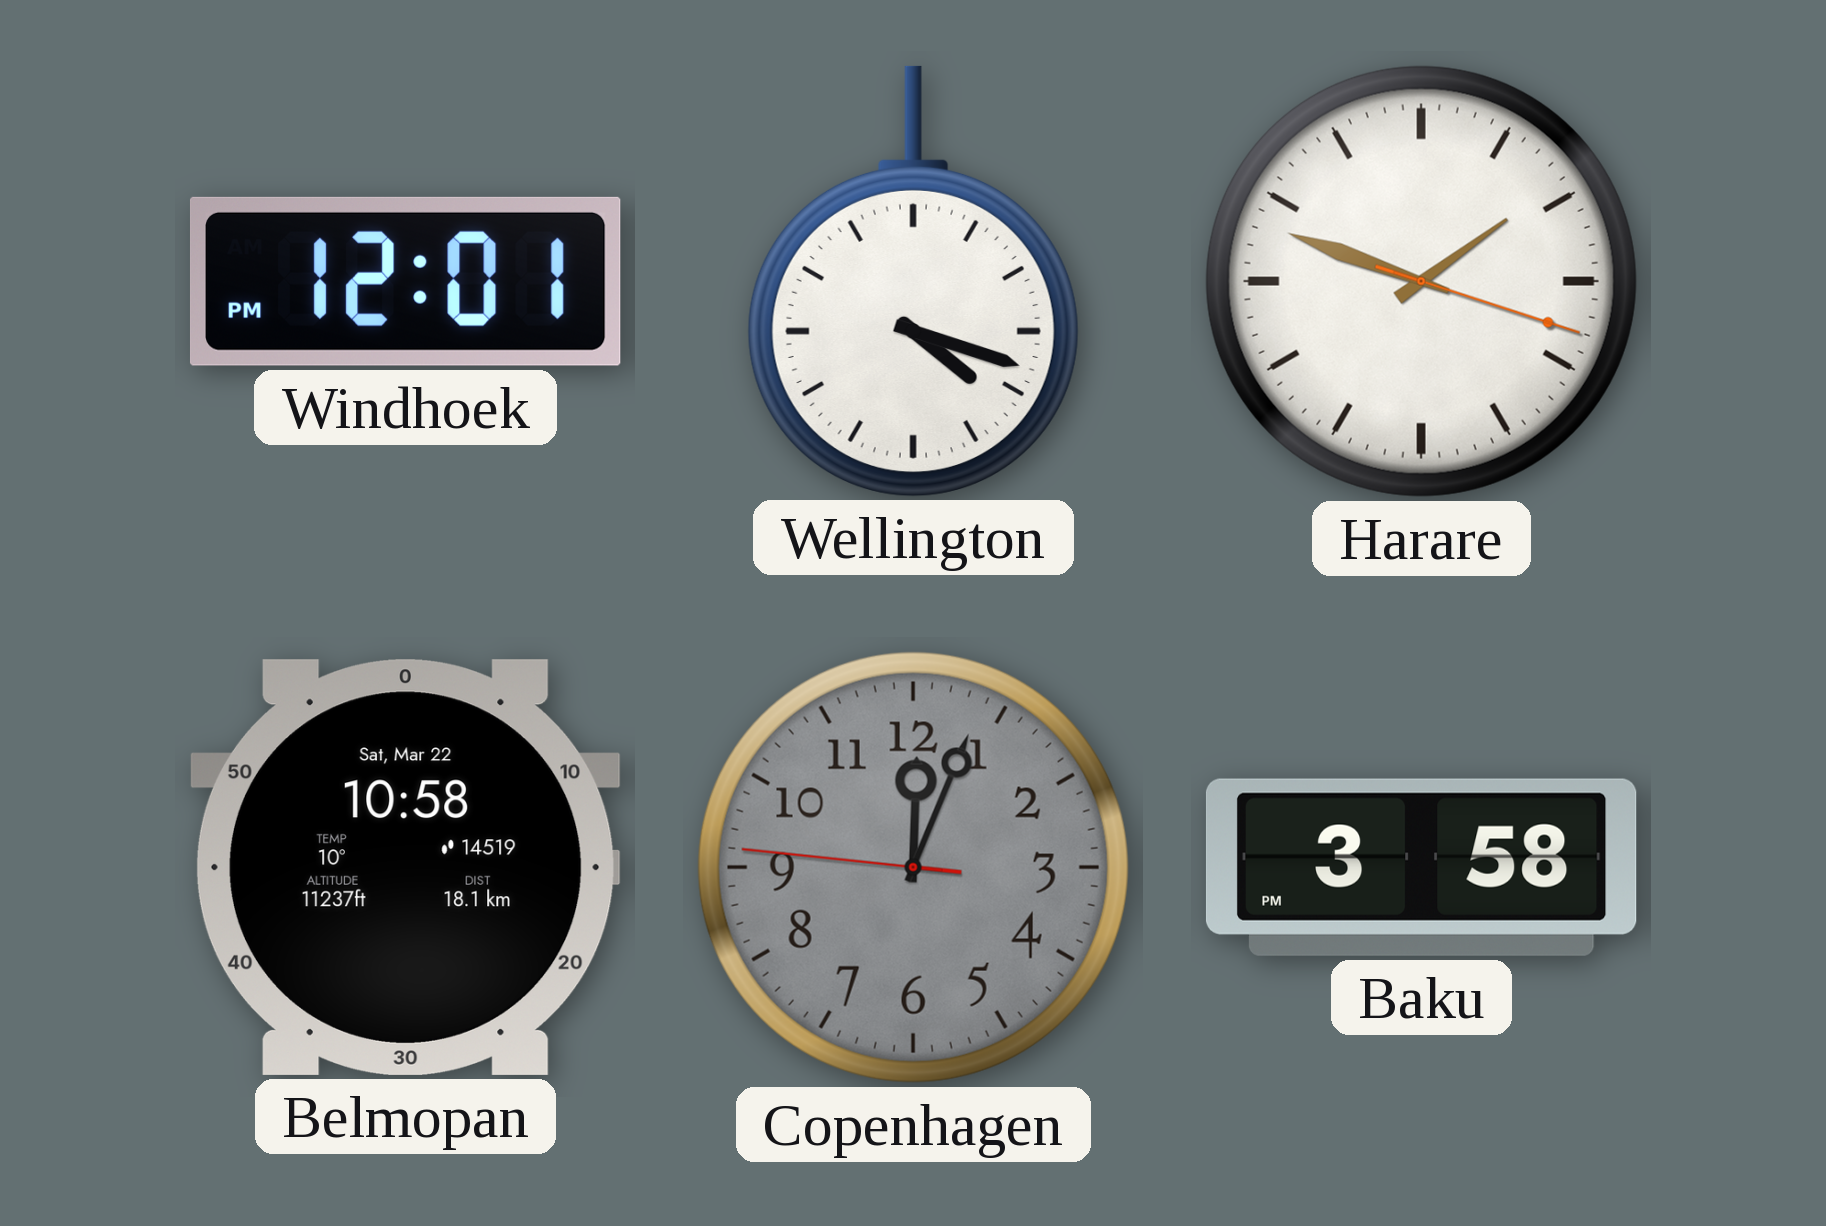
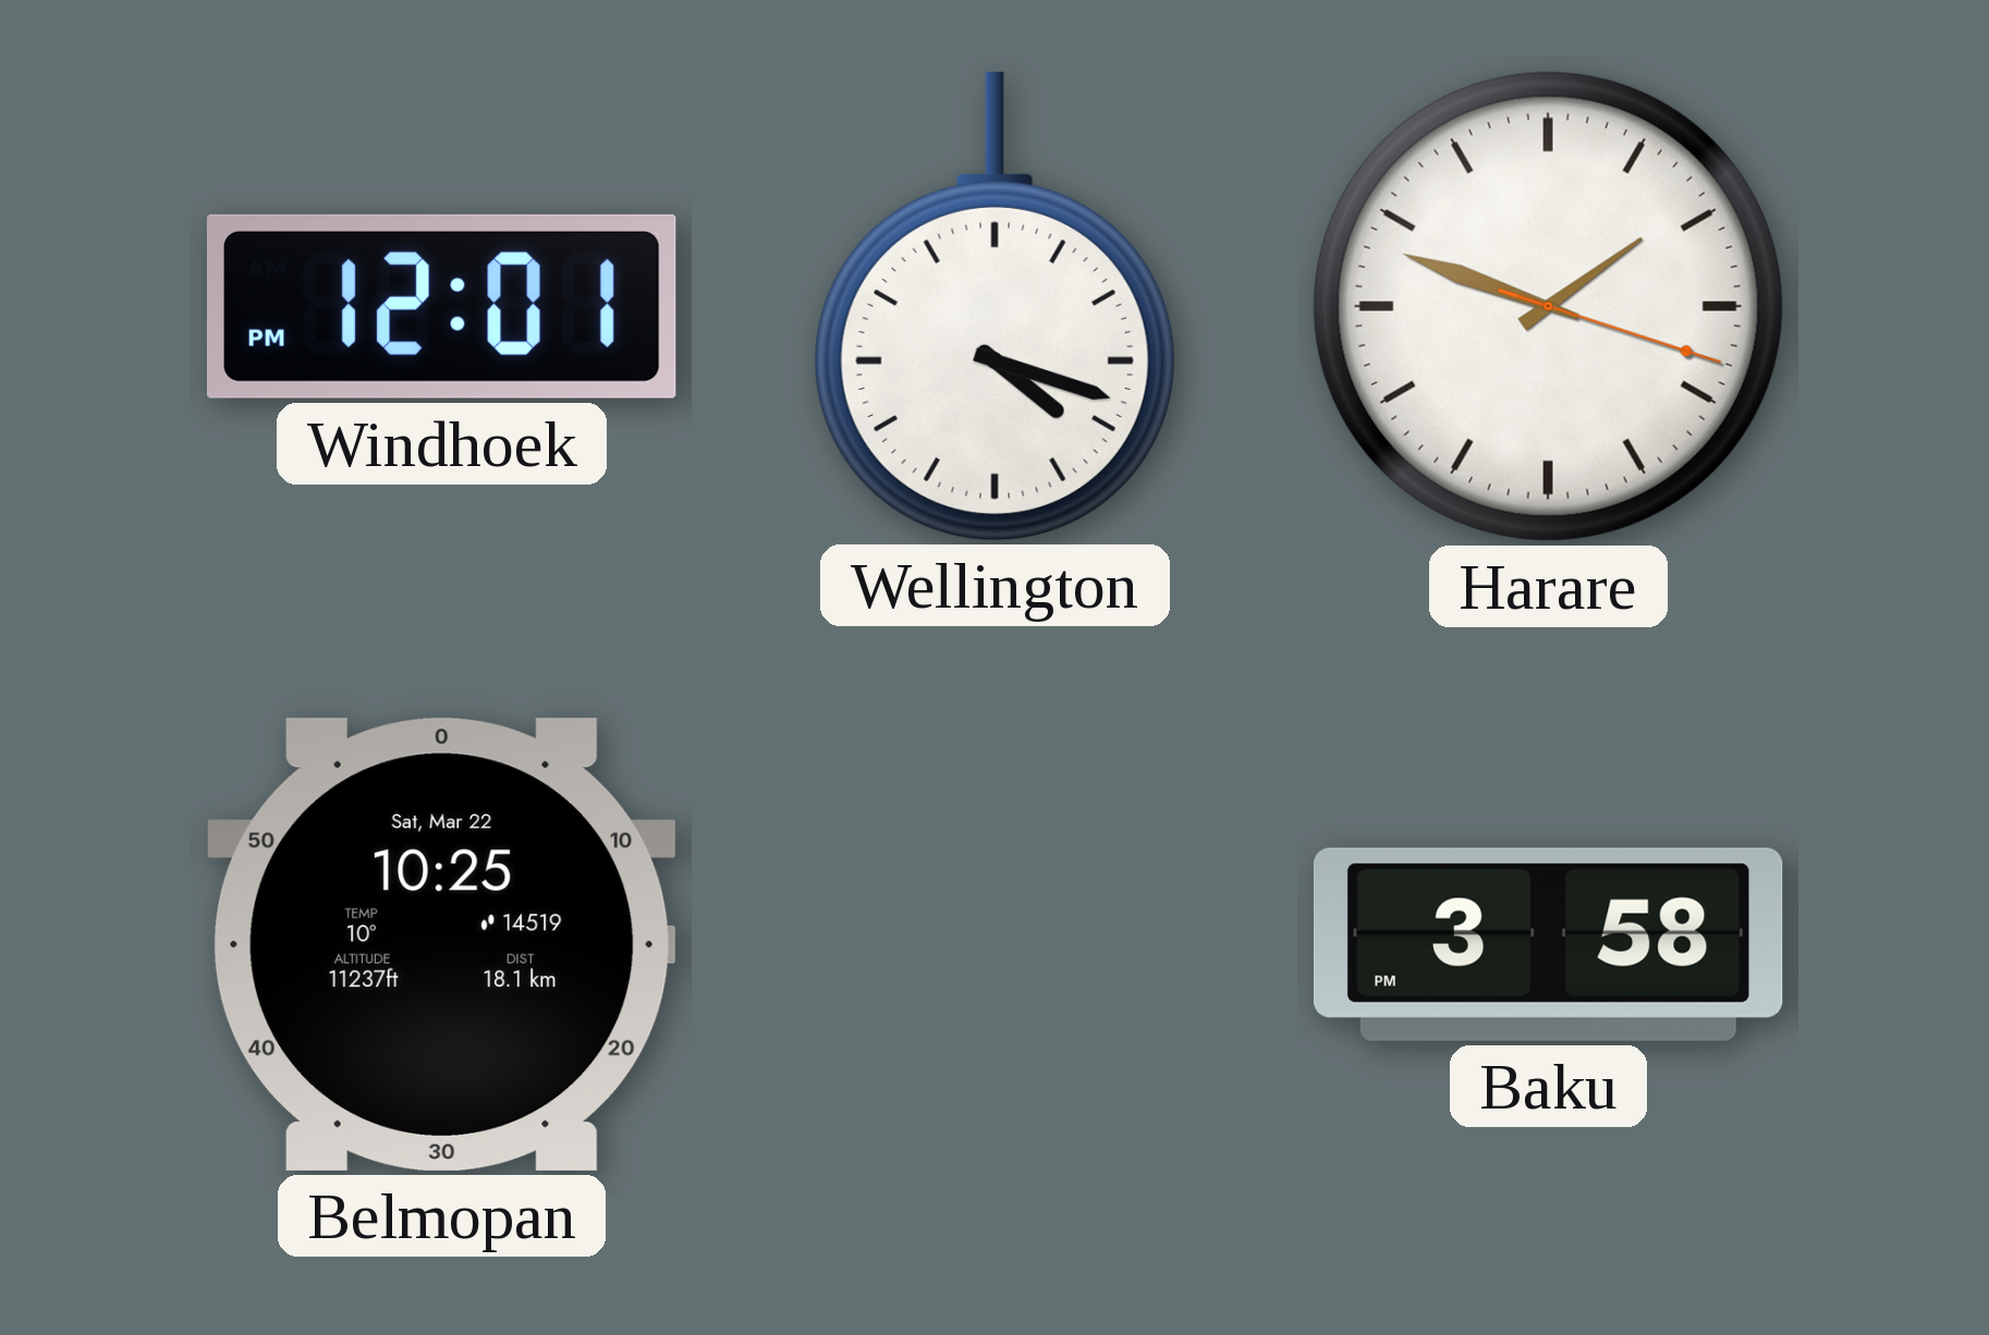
Belmopan: 10:58 -> 10:25 (441, 944)
Copenhagen: 12:03 -> none (913, 867)
